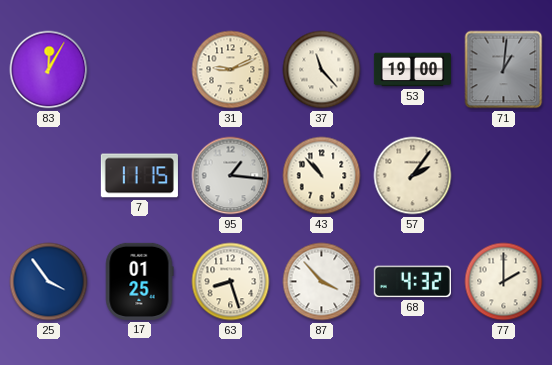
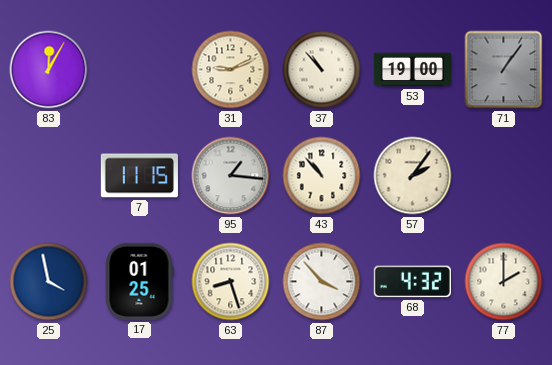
37: 11:23 -> 10:53 (322, 70)
71: 1:01 -> 1:06 (504, 70)
25: 3:54 -> 3:58 (49, 282)
